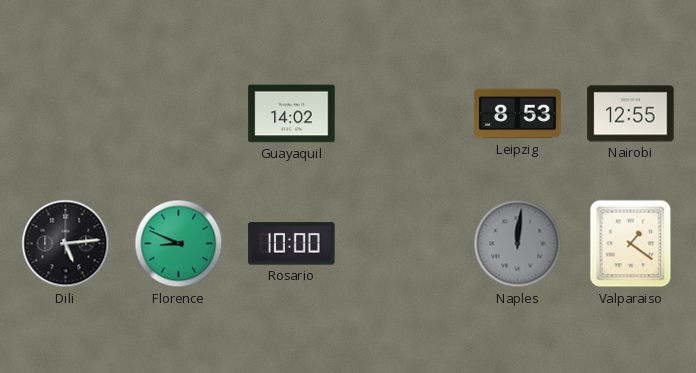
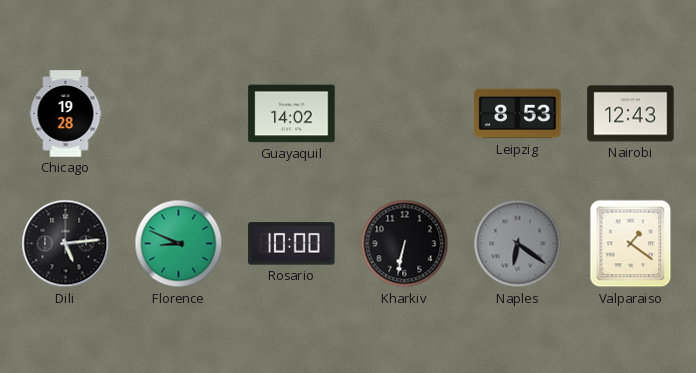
Chicago: none -> 19:28 (66, 114)
Nairobi: 12:55 -> 12:43 (631, 114)
Kharkiv: none -> 6:32 (405, 244)
Naples: 12:01 -> 6:21 (518, 244)
